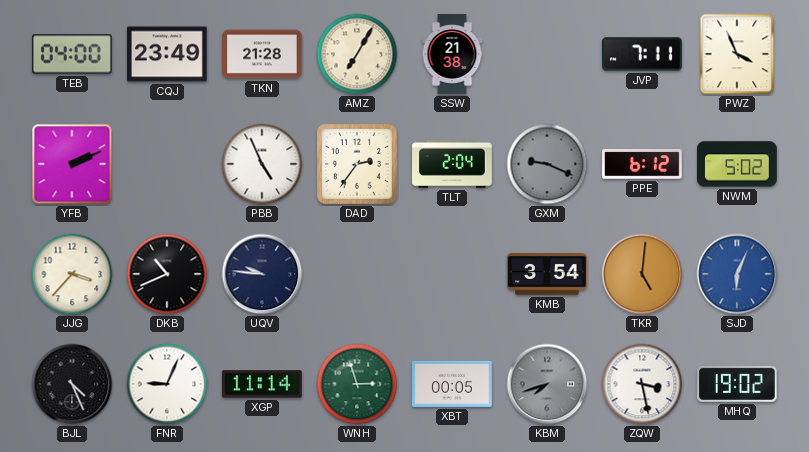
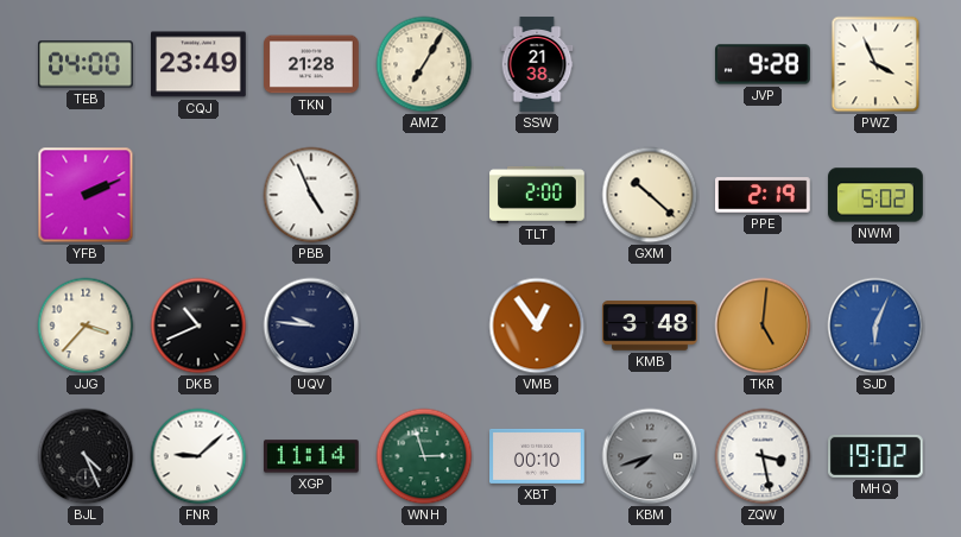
JVP: 7:11 -> 9:28 (764, 64)
DAD: 2:36 -> none (357, 164)
TLT: 2:04 -> 2:00 (537, 195)
GXM: 9:19 -> 10:22 (650, 195)
GXM dial: grey -> cream (650, 195)
PPE: 6:12 -> 2:19 (764, 195)
VMB: none -> 12:54 (537, 326)
KMB: 3:54 -> 3:48 (651, 326)
FNR: 9:04 -> 9:08 (198, 456)
XBT: 00:05 -> 00:10 (538, 456)
